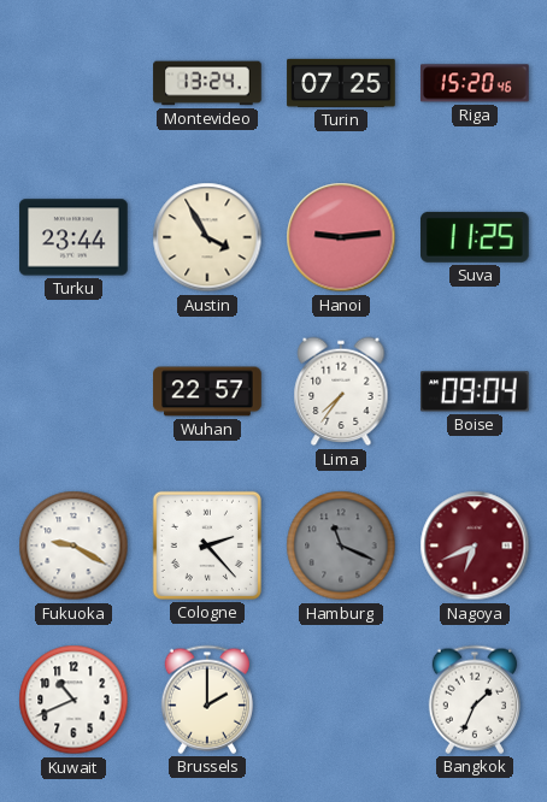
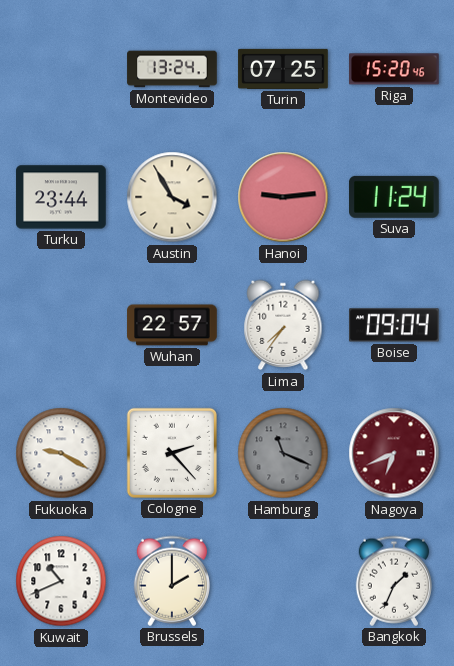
Suva: 11:25 -> 11:24 (395, 197)
